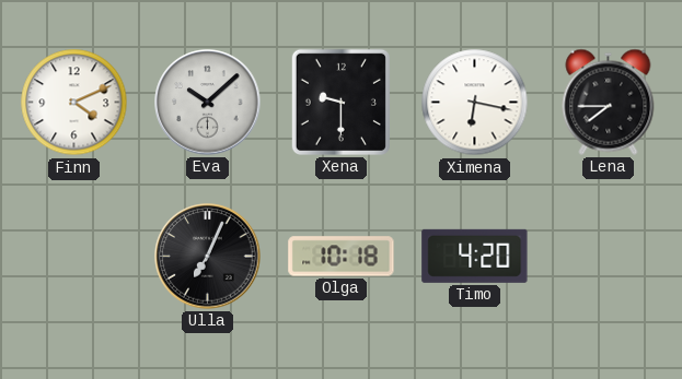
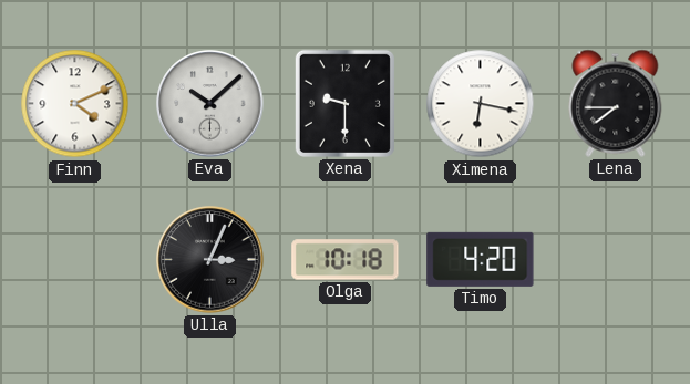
Ulla: 7:04 -> 3:04 (210, 260)
